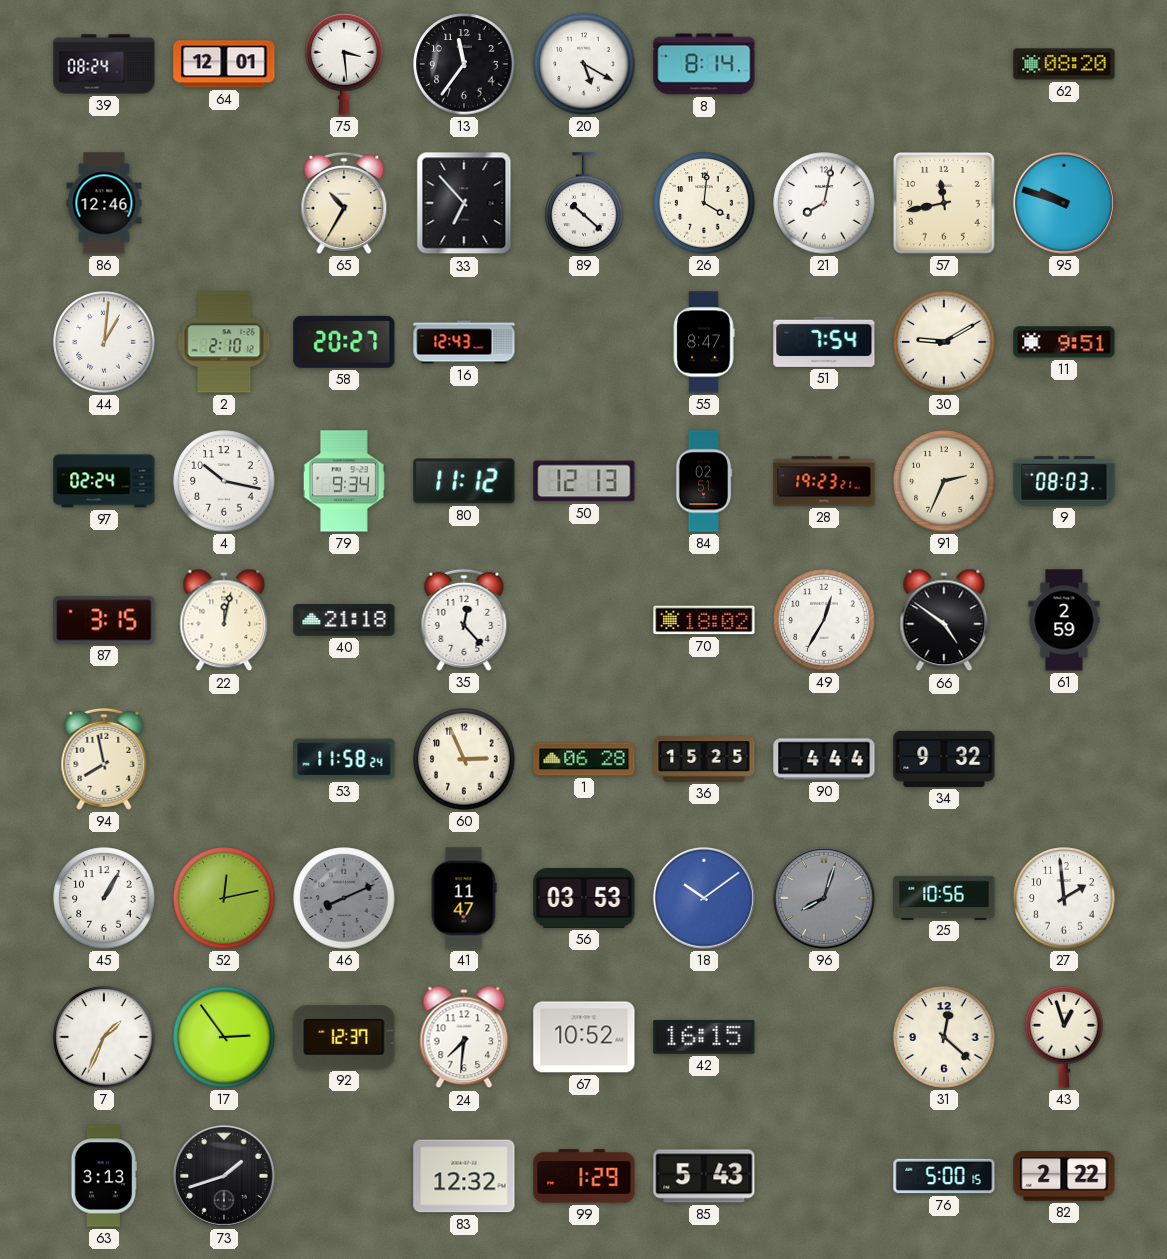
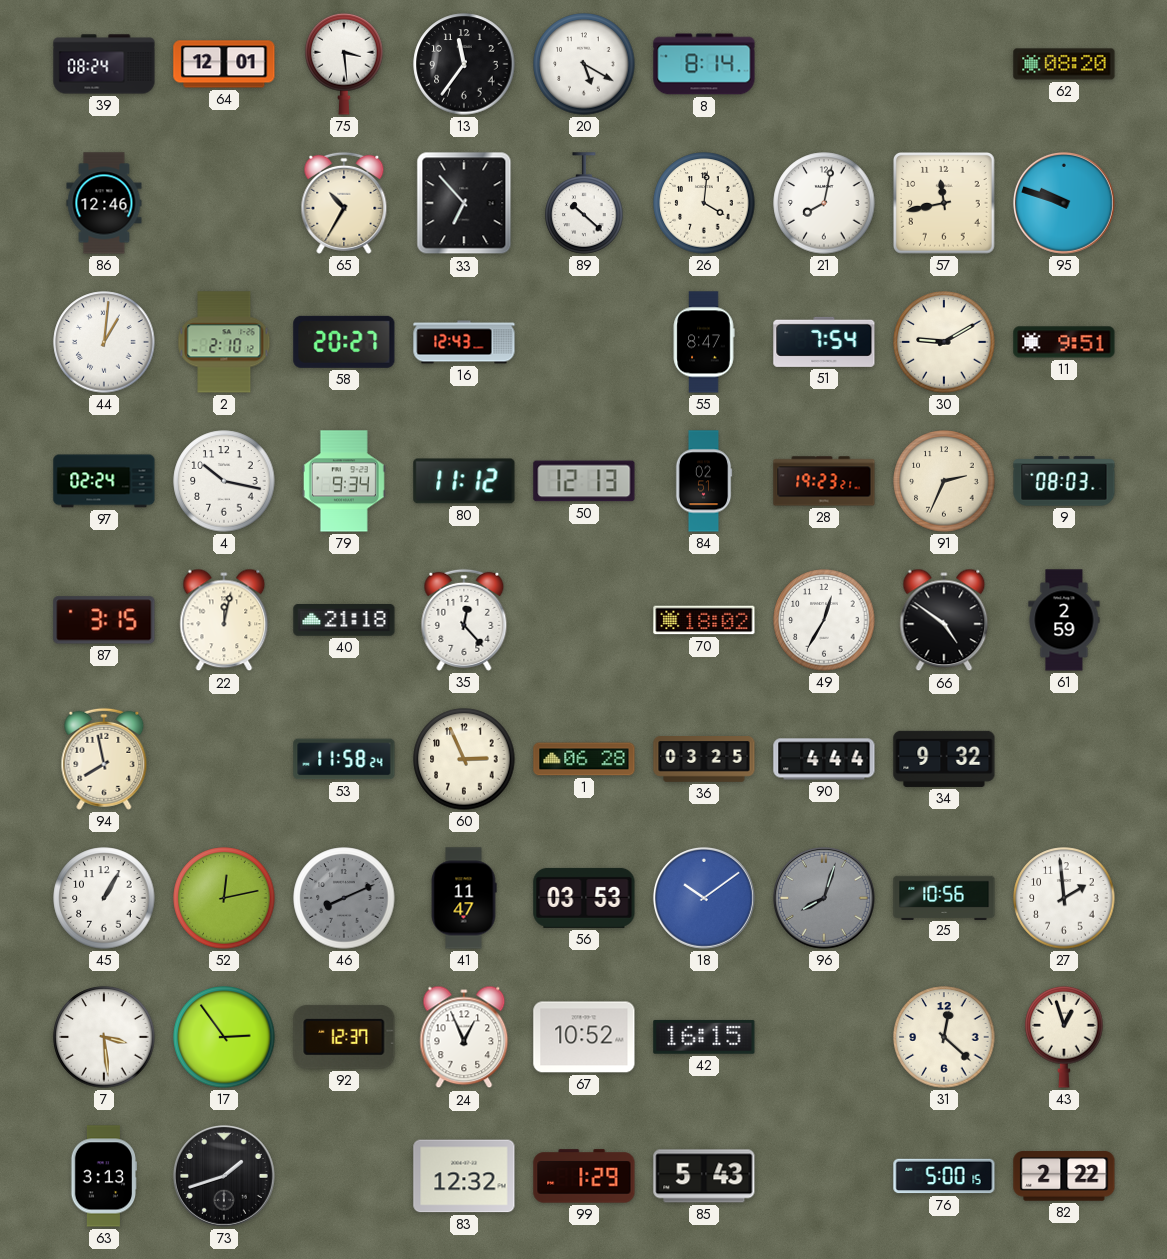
36: 15:25 -> 03:25 (704, 759)
7: 1:34 -> 3:29 (104, 1037)
24: 7:31 -> 12:56 (464, 1037)
